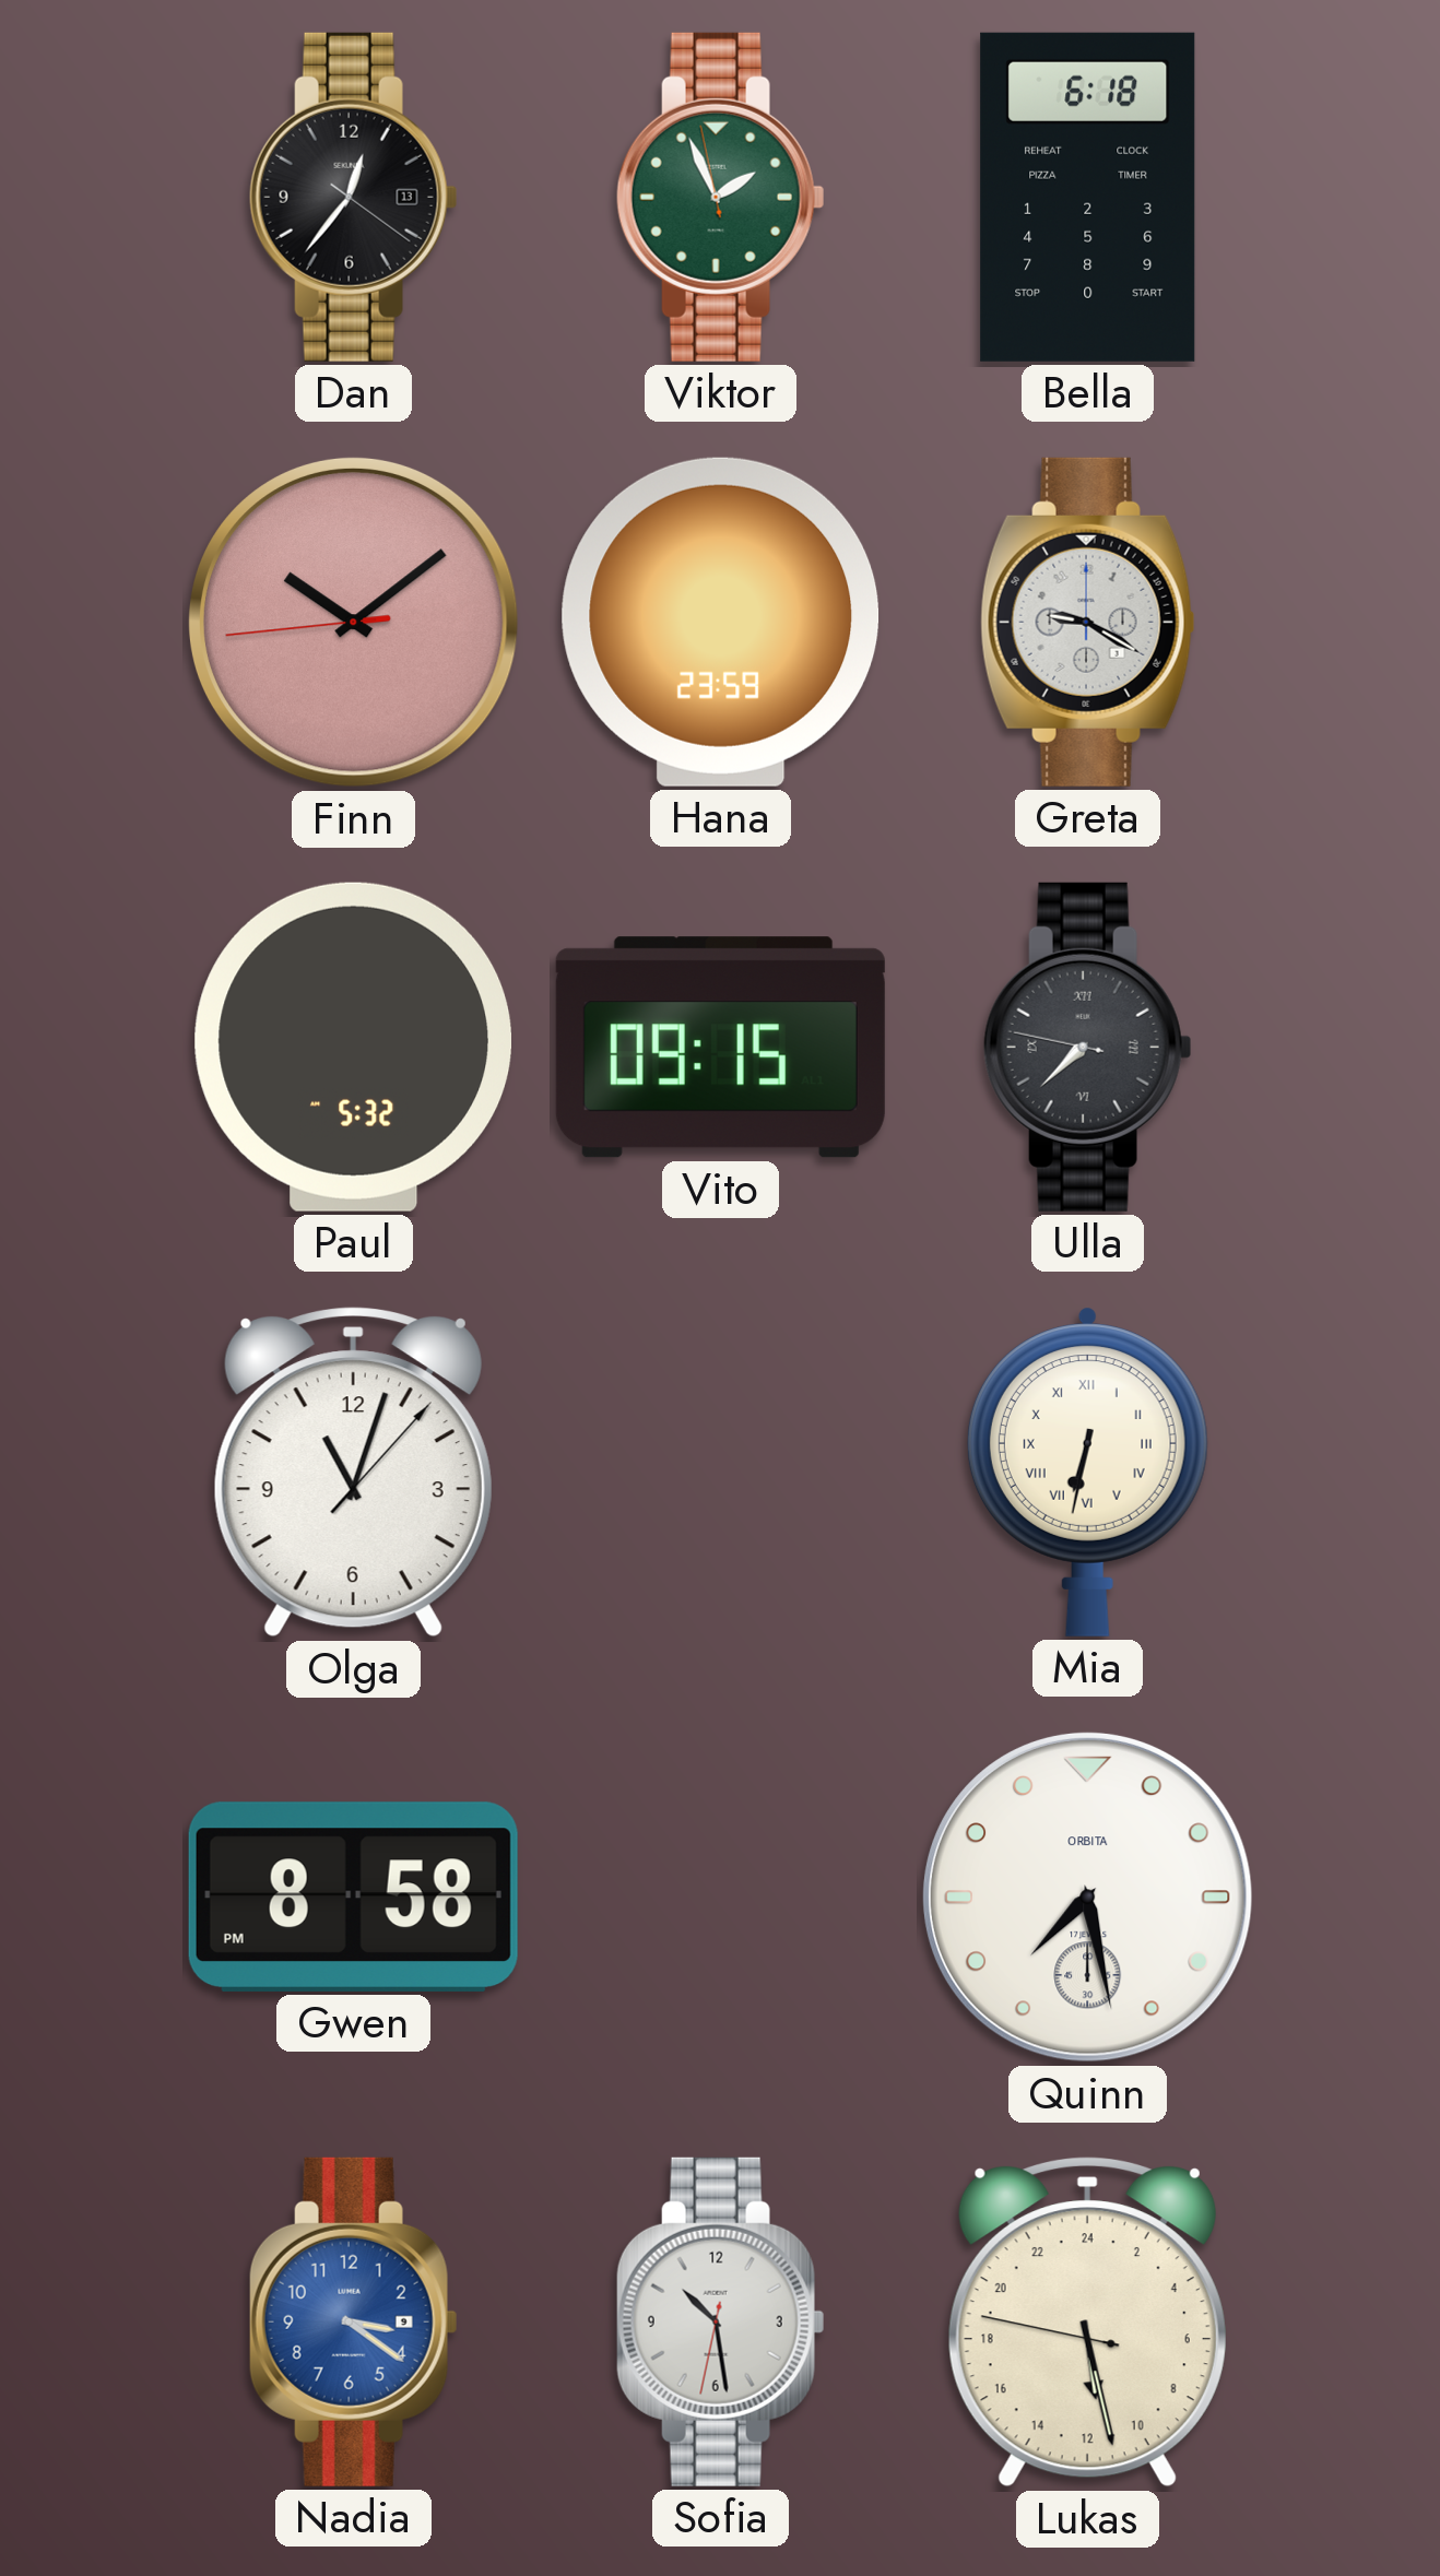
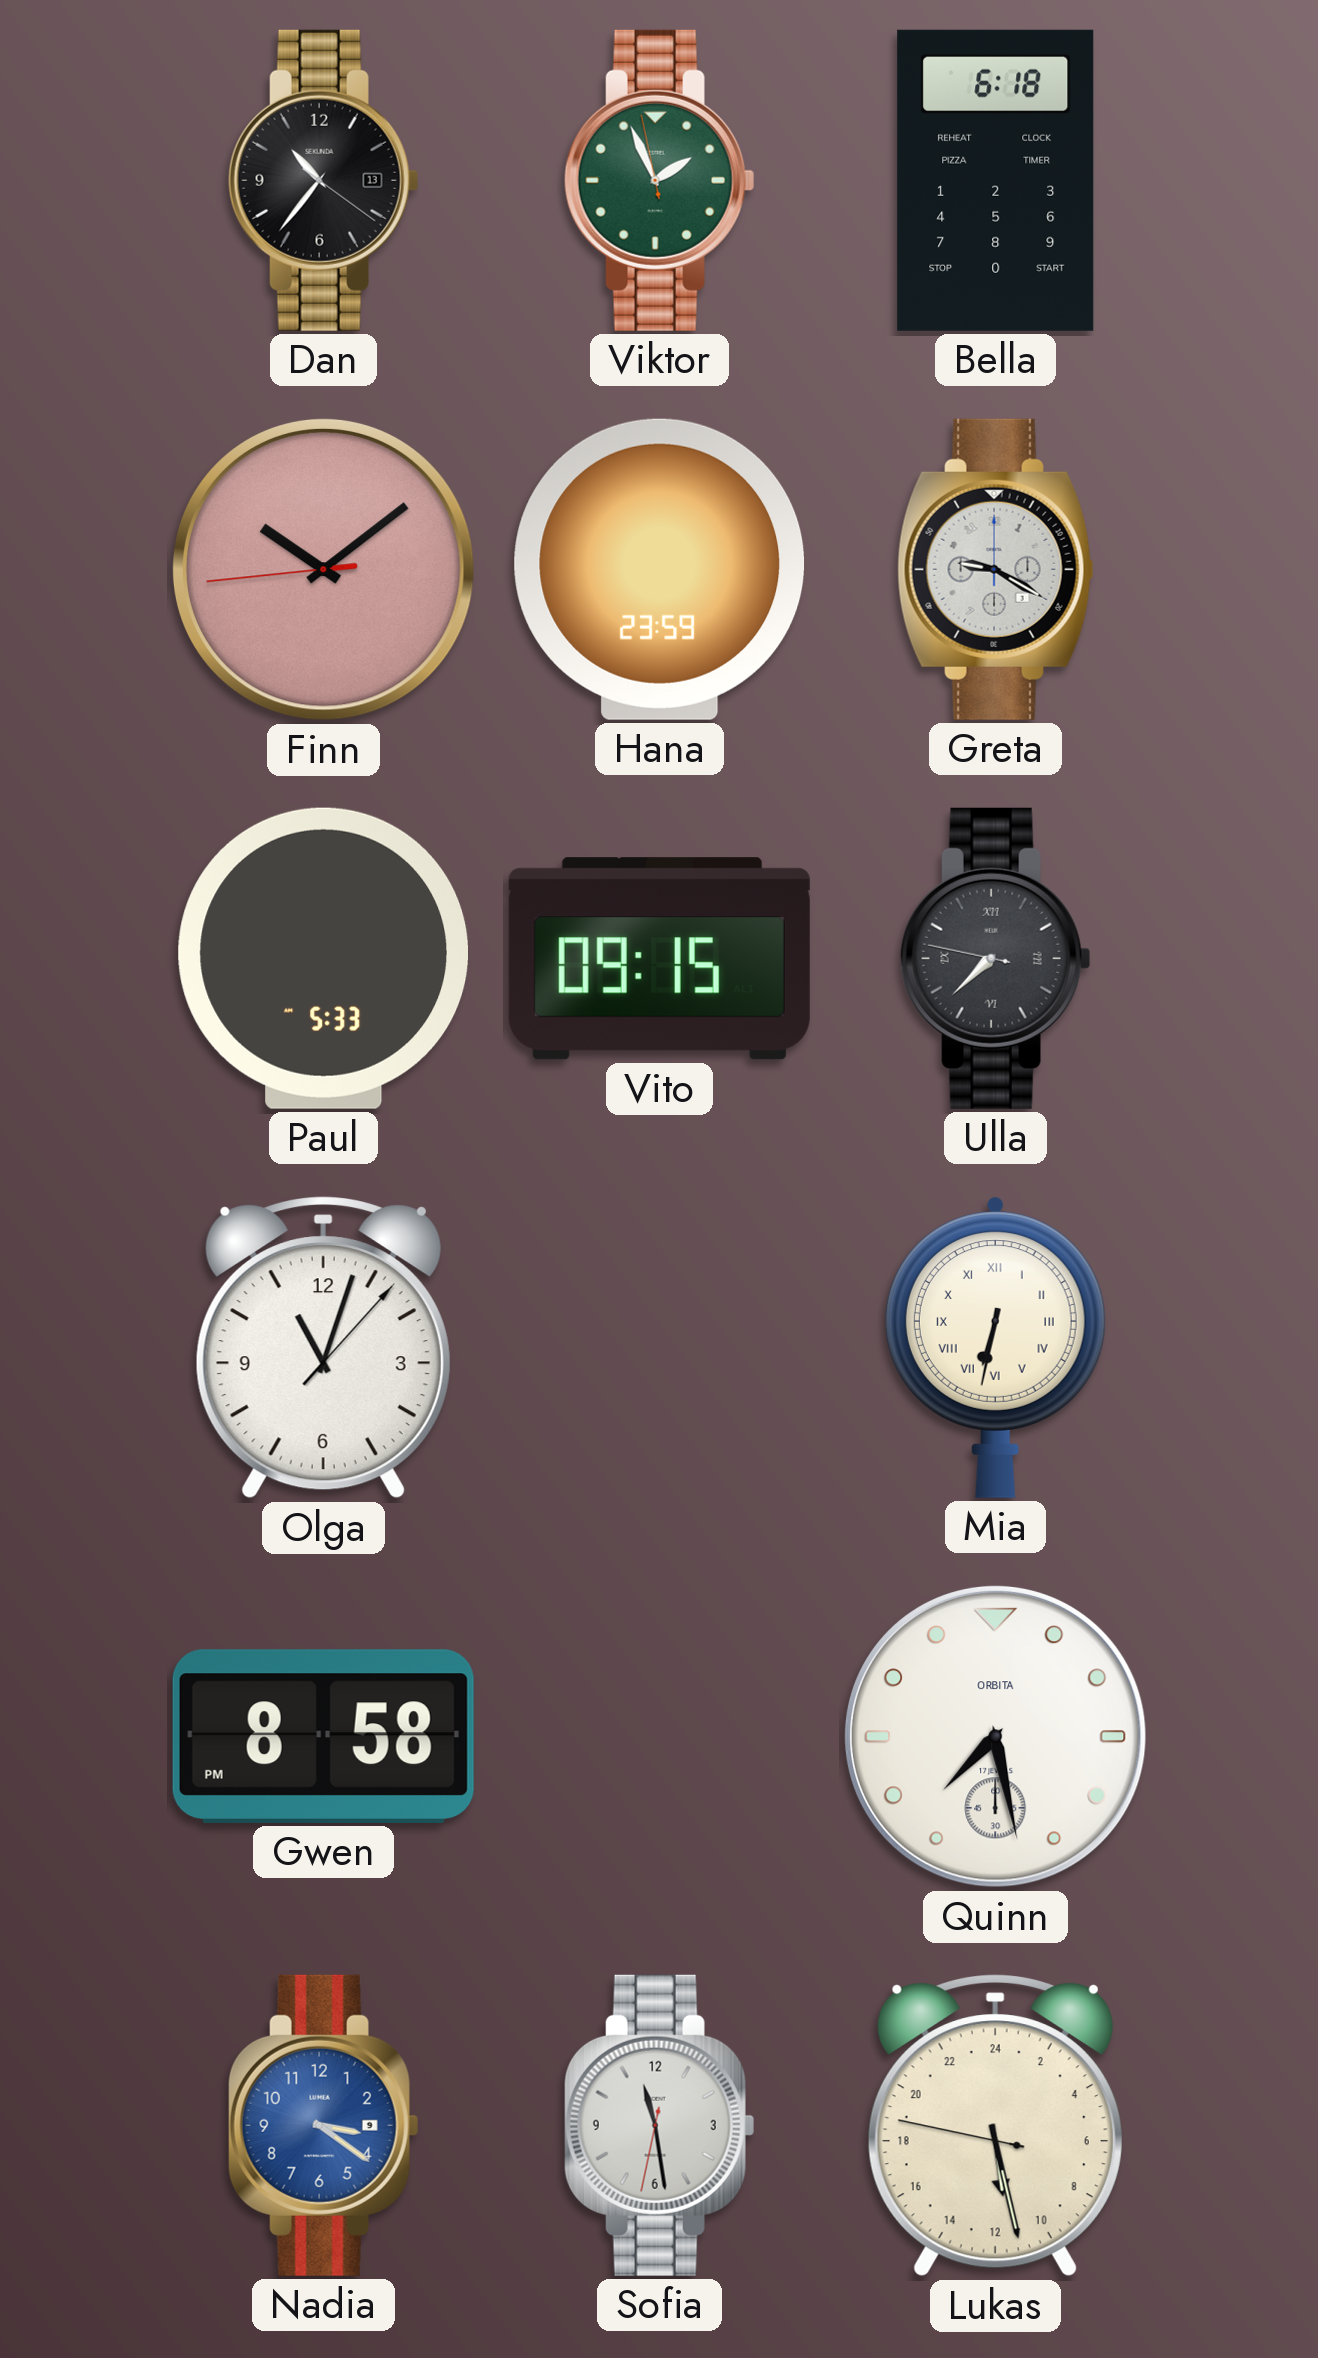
Dan: 12:36 -> 10:36 (323, 180)
Paul: 5:32 -> 5:33 (323, 958)
Sofia: 10:28 -> 11:28 (659, 2125)
